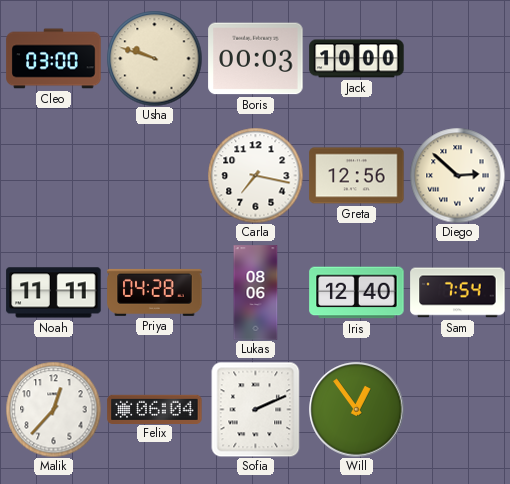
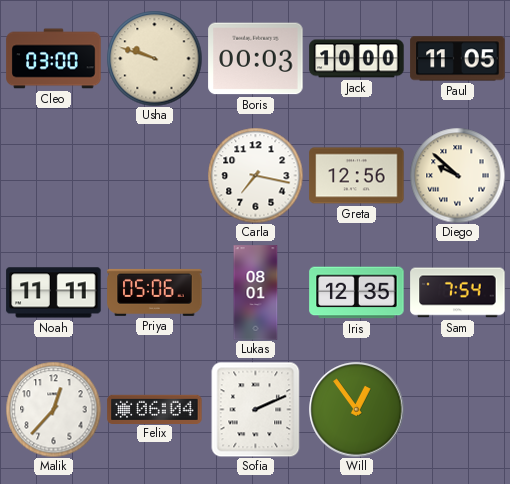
Paul: none -> 11:05 (458, 59)
Diego: 2:52 -> 9:52 (457, 175)
Priya: 04:28 -> 05:06 (155, 292)
Lukas: 08:06 -> 08:01 (256, 293)
Iris: 12:40 -> 12:35 (357, 293)
